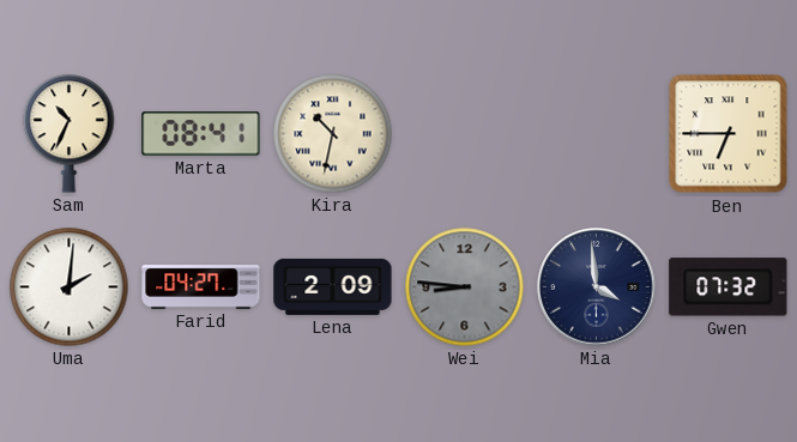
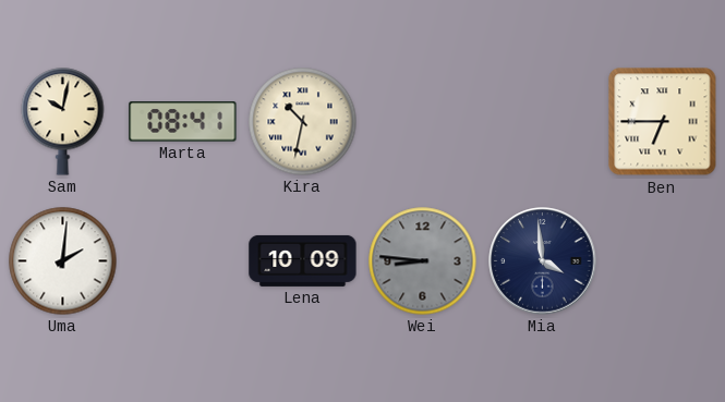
Sam: 10:34 -> 10:02 (63, 122)
Farid: 04:27 -> none (201, 287)
Lena: 2:09 -> 10:09 (303, 260)
Gwen: 07:32 -> none (729, 287)
